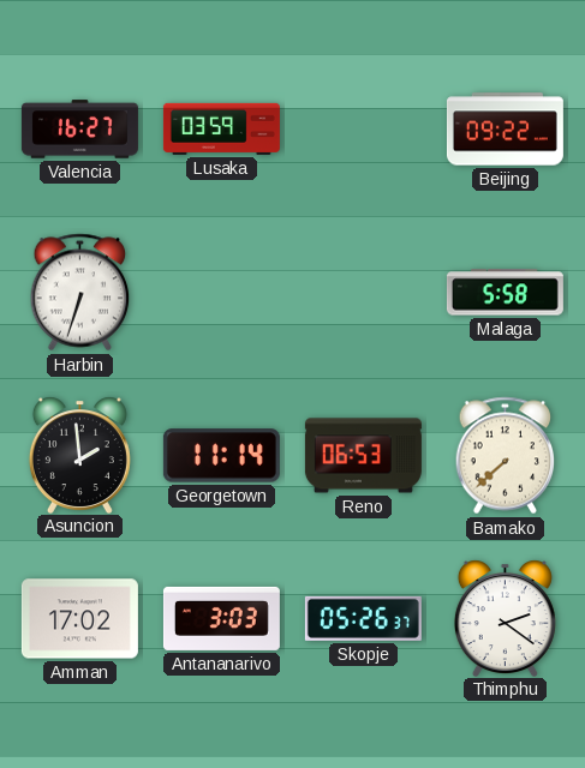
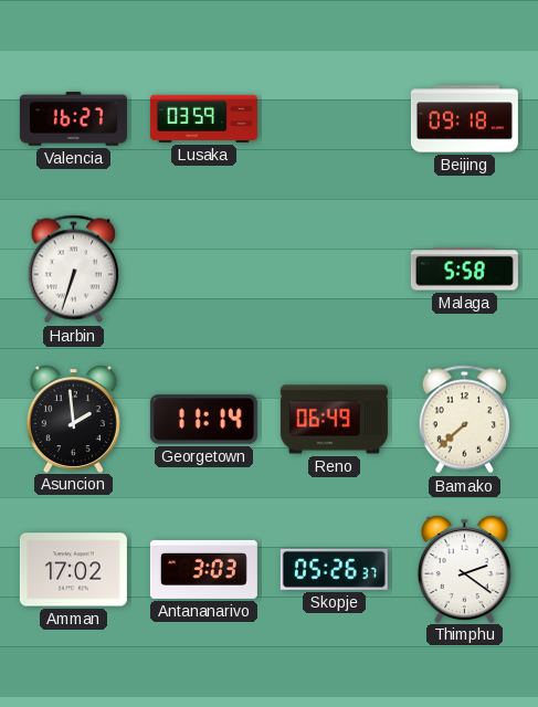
Beijing: 09:22 -> 09:18 (464, 119)
Reno: 06:53 -> 06:49 (334, 420)
